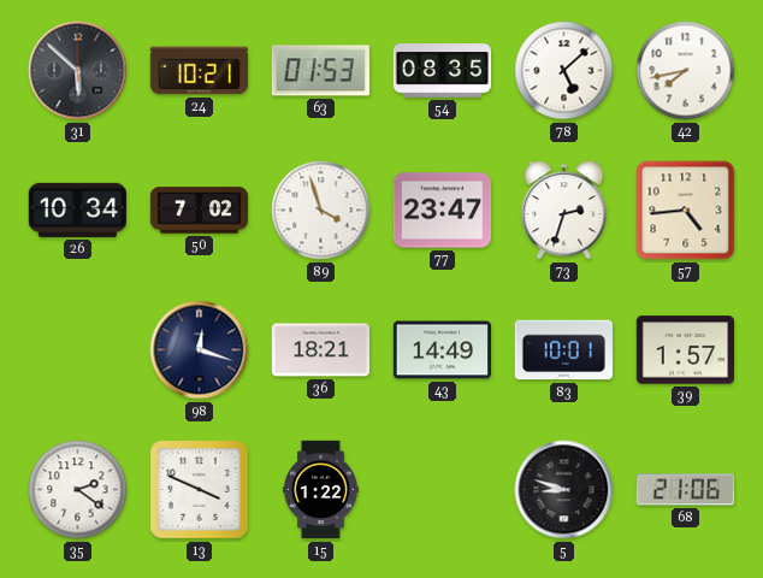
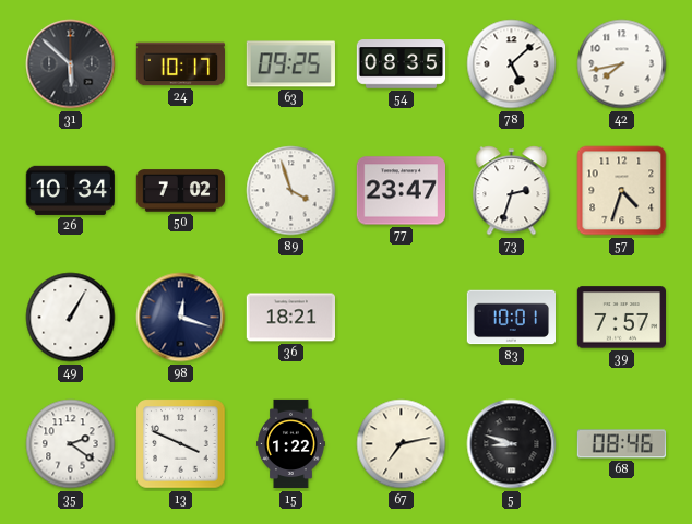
24: 10:21 -> 10:17 (180, 64)
63: 01:53 -> 09:25 (290, 64)
57: 4:44 -> 4:33 (622, 191)
49: none -> 1:05 (71, 318)
43: 14:49 -> none (442, 350)
39: 1:57 -> 7:57 (621, 318)
67: none -> 7:13 (402, 444)
68: 21:06 -> 08:46 (622, 444)
